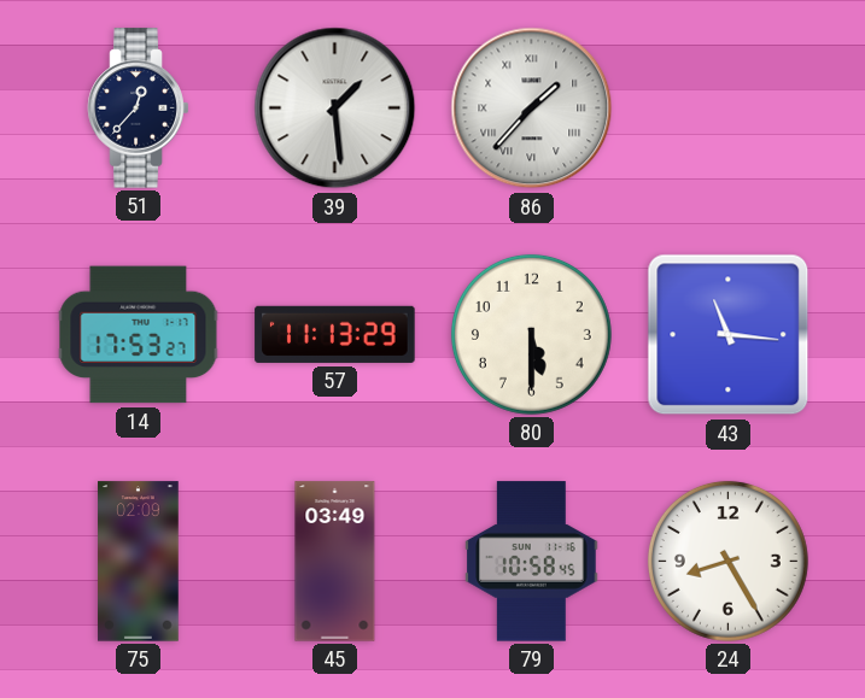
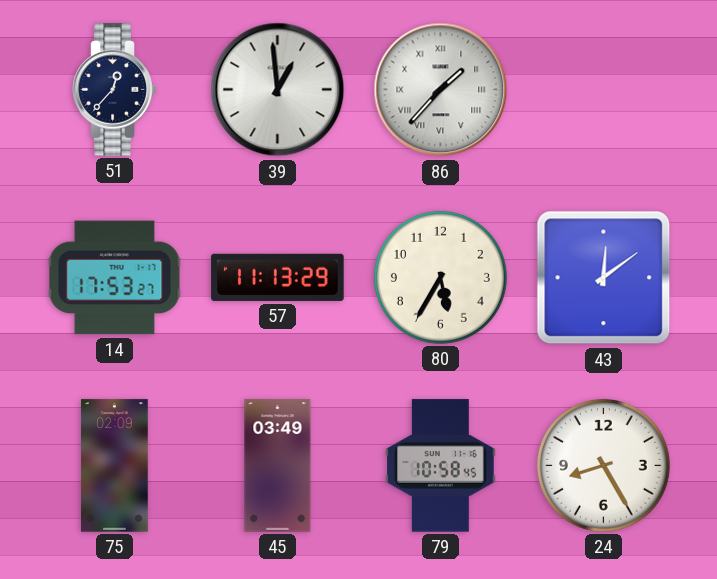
39: 1:29 -> 12:59 (278, 90)
80: 5:30 -> 5:35 (440, 277)
43: 11:16 -> 12:09 (604, 278)
